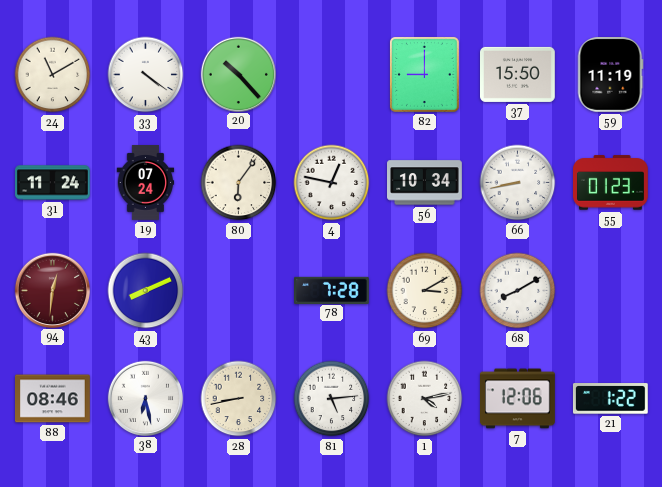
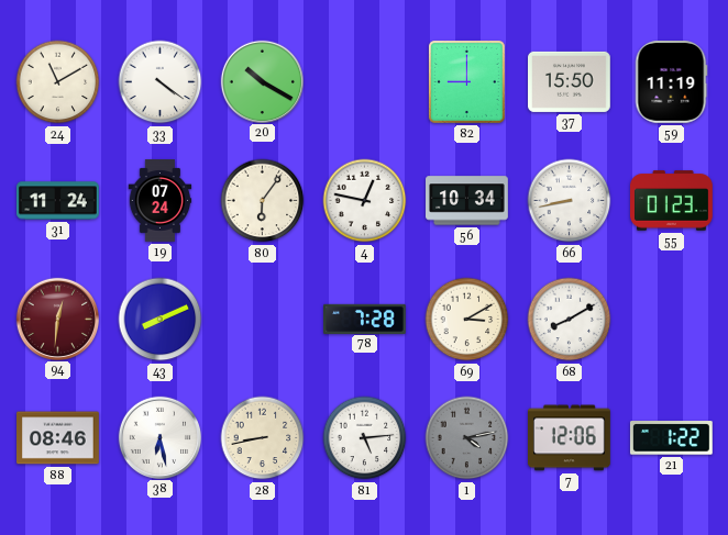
20: 10:23 -> 10:20 (262, 81)
1 dial: white -> grey (467, 438)
